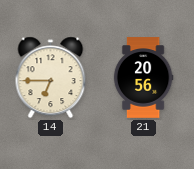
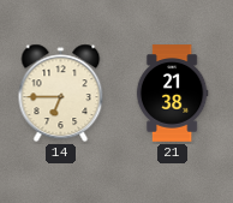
21: 20:56 -> 21:38 (172, 94)
